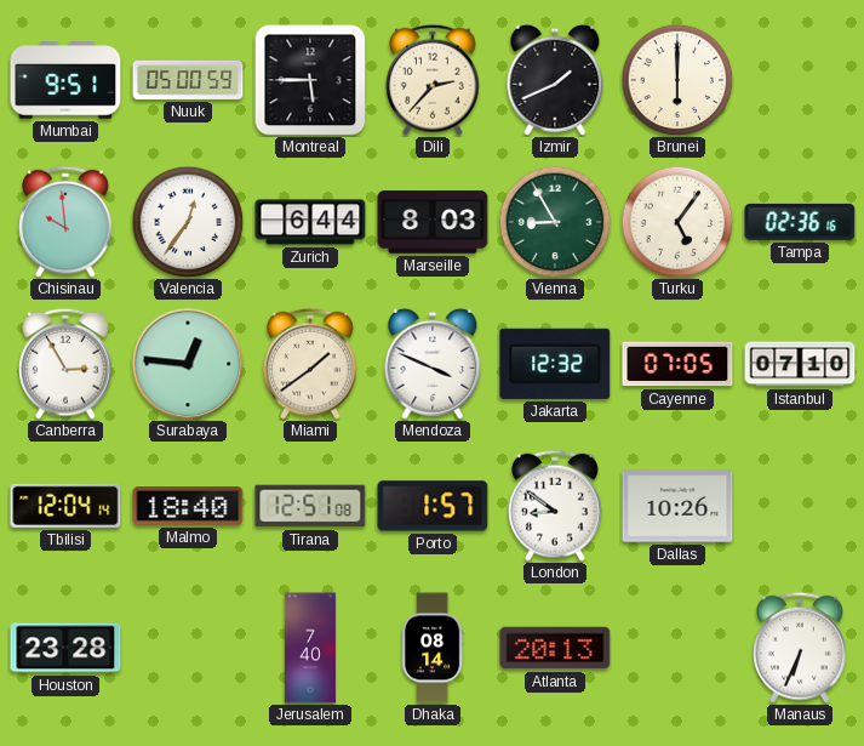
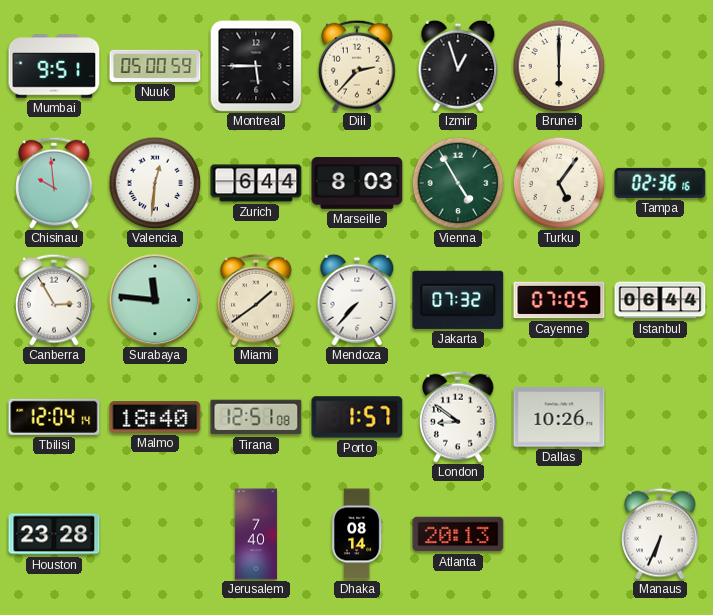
Izmir: 1:41 -> 12:57 (458, 66)
Valencia: 12:36 -> 12:31 (155, 183)
Vienna: 8:55 -> 4:55 (458, 183)
Surabaya: 12:46 -> 11:46 (155, 300)
Mendoza: 3:49 -> 7:37 (357, 300)
Jakarta: 12:32 -> 07:32 (458, 300)
Istanbul: 07:10 -> 06:44 (660, 300)
